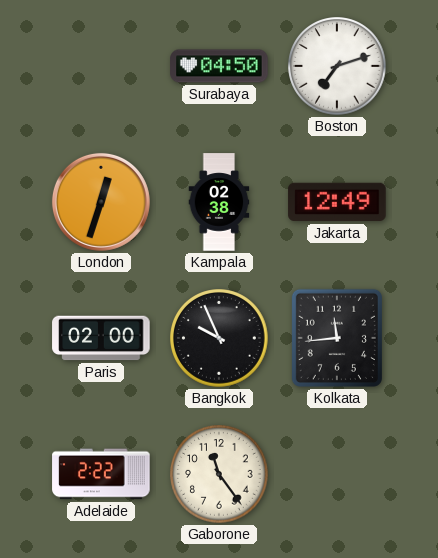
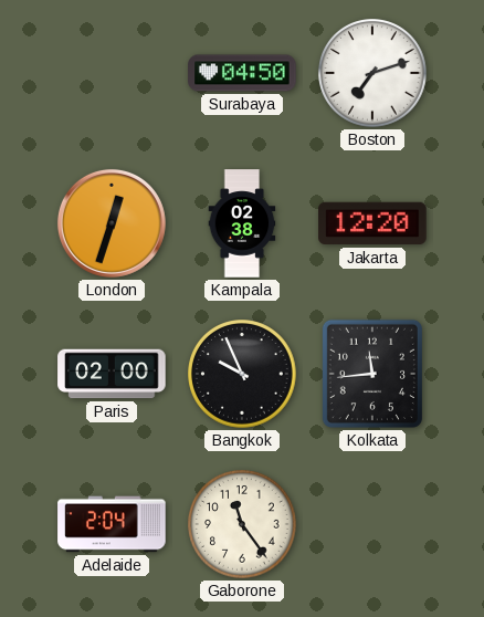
Jakarta: 12:49 -> 12:20 (372, 223)
Adelaide: 2:22 -> 2:04 (112, 524)
